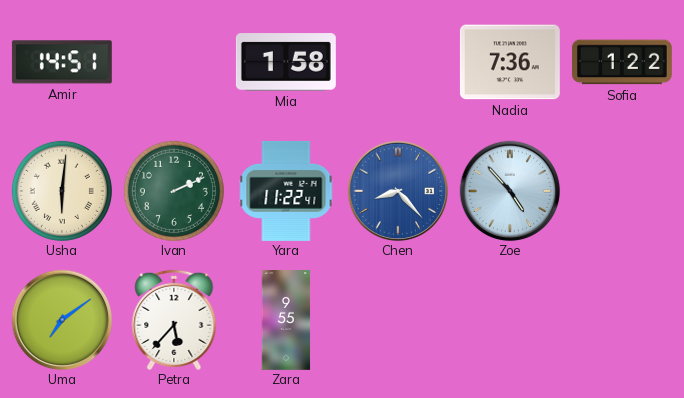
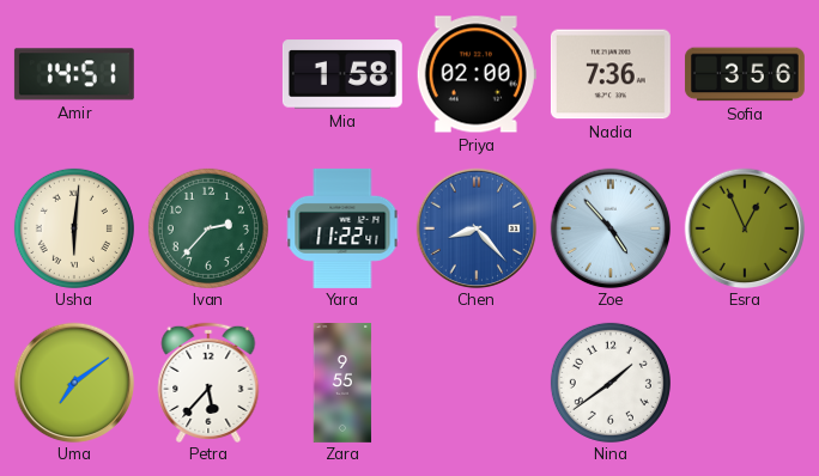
Priya: none -> 02:00 (477, 74)
Sofia: 1:22 -> 3:56 (745, 74)
Ivan: 2:11 -> 2:37 (208, 228)
Esra: none -> 12:56 (745, 228)
Nina: none -> 1:39 (611, 383)
